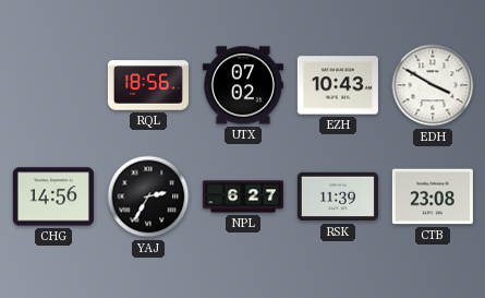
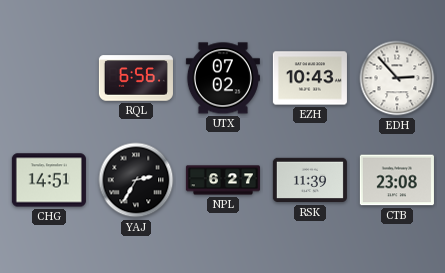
RQL: 18:56 -> 6:56 (136, 78)
EDH: 3:50 -> 2:53 (397, 78)
CHG: 14:56 -> 14:51 (49, 180)
